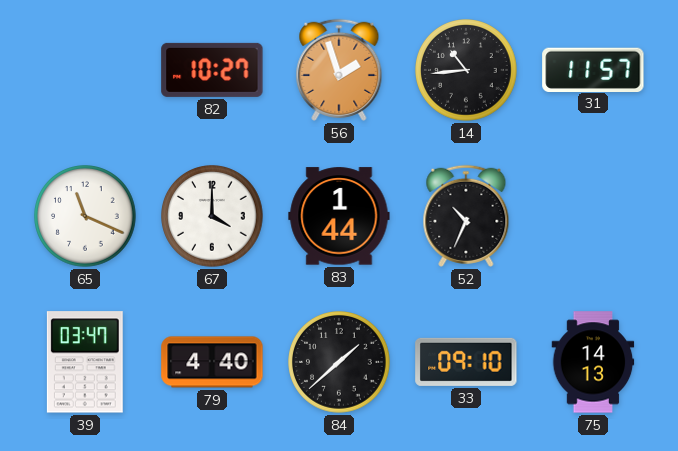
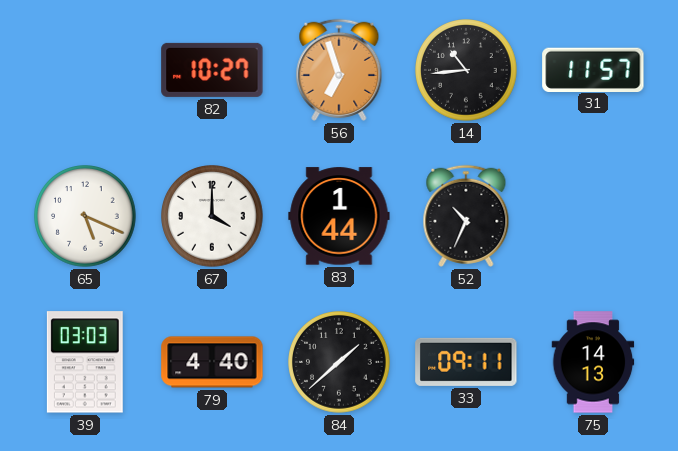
56: 1:57 -> 6:57 (339, 70)
65: 11:19 -> 5:19 (85, 216)
39: 03:47 -> 03:03 (85, 362)
33: 09:10 -> 09:11 (466, 362)
